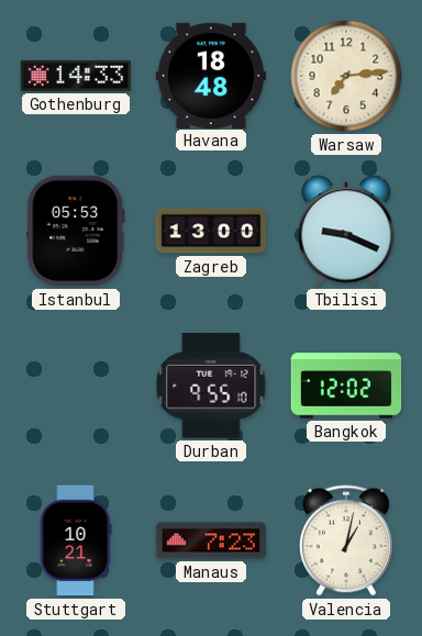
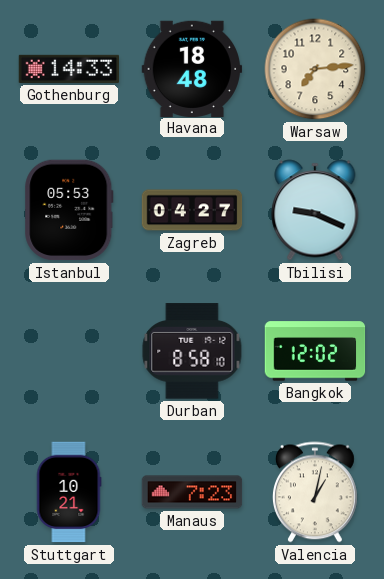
Zagreb: 13:00 -> 04:27 (192, 210)
Durban: 9:55 -> 8:58 (192, 351)
